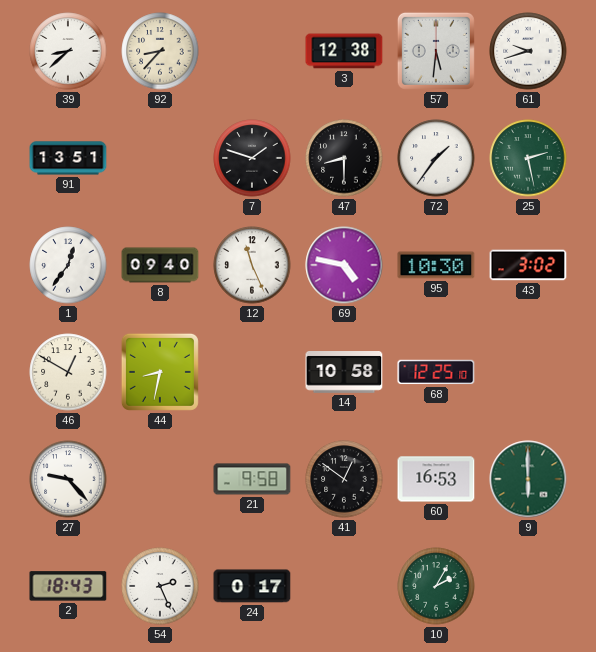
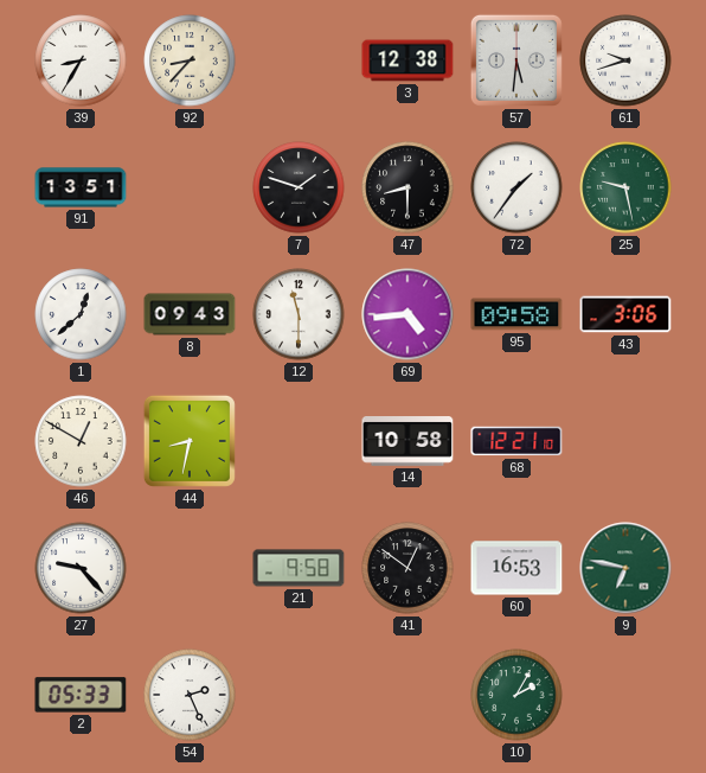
39: 8:38 -> 8:35 (81, 60)
25: 2:28 -> 9:28 (625, 187)
1: 12:36 -> 12:38 (81, 314)
8: 09:40 -> 09:43 (190, 314)
12: 11:26 -> 11:30 (299, 314)
69: 4:47 -> 4:44 (407, 314)
95: 10:30 -> 09:58 (516, 314)
43: 3:02 -> 3:06 (625, 314)
68: 12:25 -> 12:21 (516, 441)
9: 6:00 -> 6:47 (625, 568)
2: 18:43 -> 05:33 (81, 695)
24: 0:17 -> none (252, 586)
